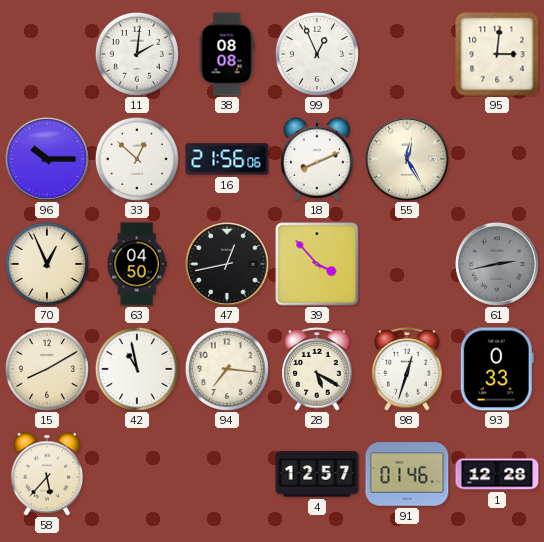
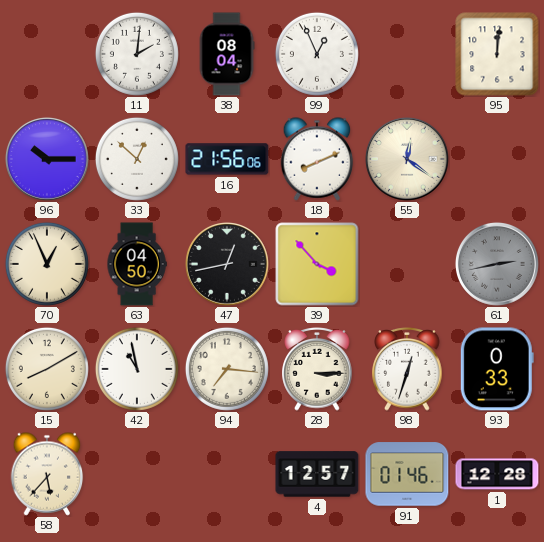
38: 08:08 -> 08:04 (227, 54)
95: 3:01 -> 12:01 (497, 54)
55: 12:25 -> 12:21 (407, 159)
28: 5:20 -> 3:15 (317, 369)
